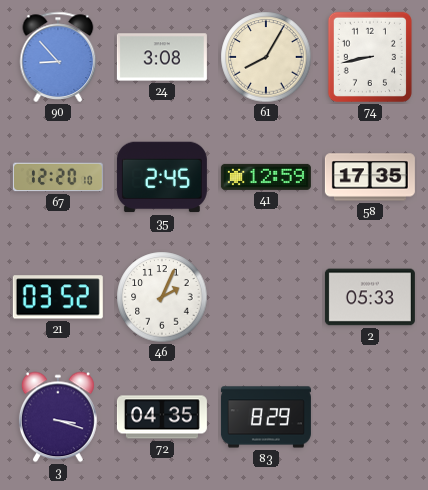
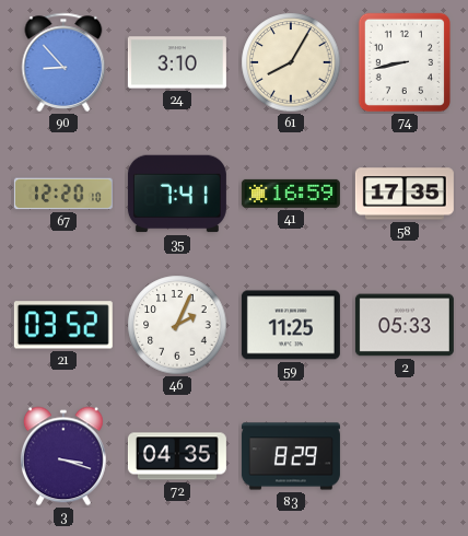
24: 3:08 -> 3:10 (177, 62)
35: 2:45 -> 7:41 (177, 194)
41: 12:59 -> 16:59 (291, 194)
59: none -> 11:25 (291, 325)
